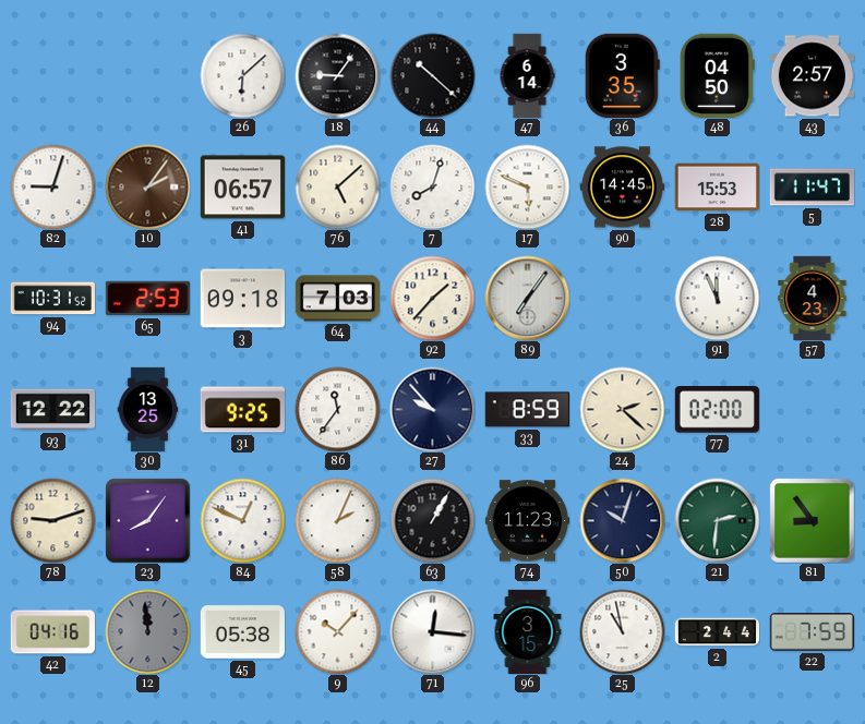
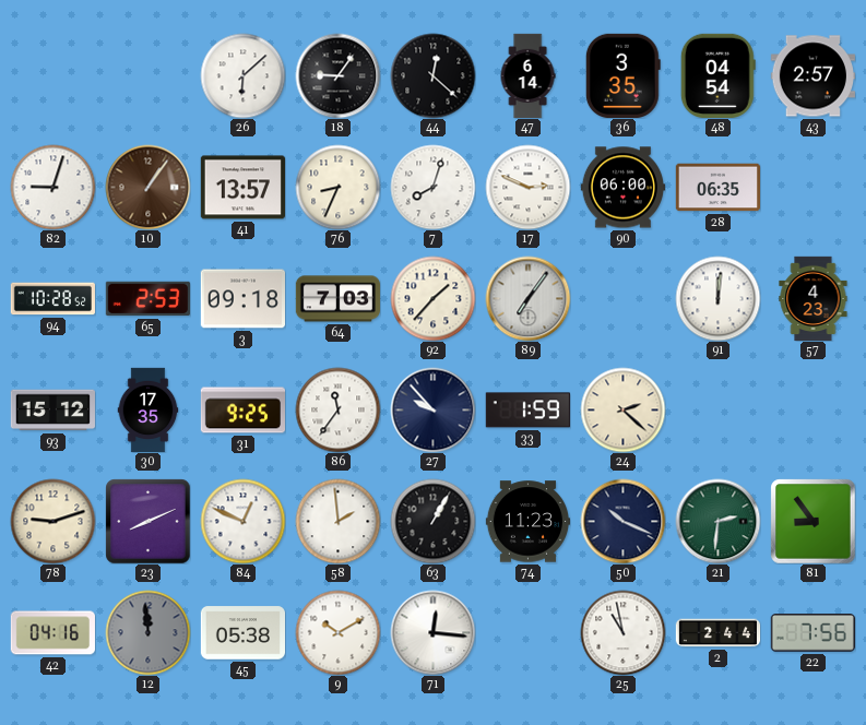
44: 10:22 -> 12:22 (432, 75)
48: 04:50 -> 04:54 (717, 75)
10: 2:06 -> 1:06 (147, 187)
41: 06:57 -> 13:57 (242, 188)
76: 5:08 -> 8:34 (337, 187)
17: 5:49 -> 2:49 (527, 187)
90: 14:45 -> 06:00 (622, 188)
28: 15:53 -> 06:35 (717, 188)
5: 11:47 -> none (812, 188)
94: 10:31 -> 10:28 (52, 299)
91: 11:56 -> 12:01 (717, 298)
93: 12:22 -> 15:12 (52, 411)
30: 13:25 -> 17:35 (149, 409)
33: 8:59 -> 1:59 (527, 411)
77: 02:00 -> none (717, 410)
23: 8:06 -> 8:11 (147, 521)
58: 2:04 -> 1:59 (337, 521)
50: 10:03 -> 10:19 (622, 521)
9: 10:07 -> 10:10 (337, 632)
96: 3:15 -> none (528, 631)
22: 7:59 -> 7:56 (812, 633)
